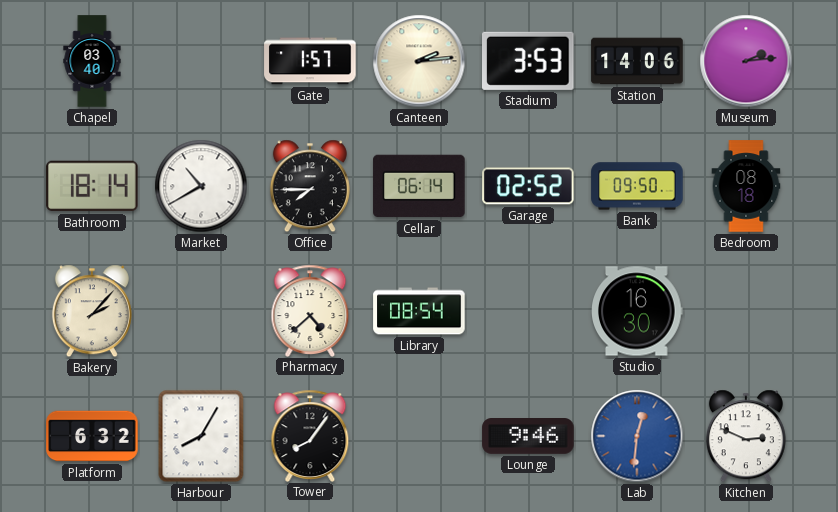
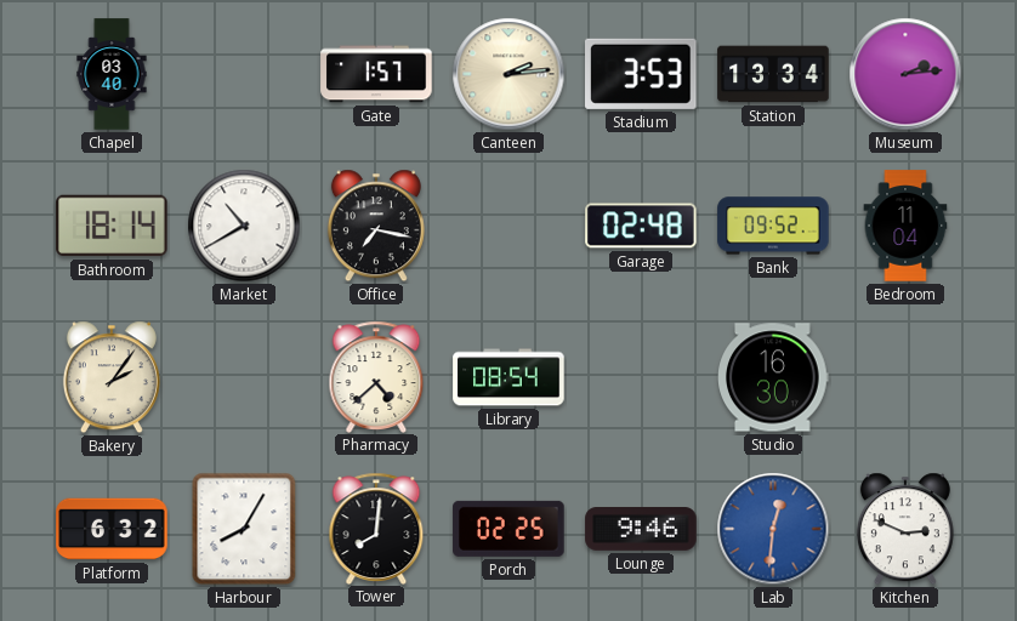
Station: 14:06 -> 13:34 (773, 74)
Office: 7:45 -> 7:17 (376, 226)
Cellar: 06:14 -> none (419, 186)
Garage: 02:52 -> 02:48 (641, 226)
Bank: 09:50 -> 09:52 (773, 226)
Bedroom: 08:18 -> 11:04 (905, 226)
Bakery: 2:07 -> 2:06 (112, 377)
Tower: 8:06 -> 8:01 (376, 528)
Porch: none -> 02:25 (508, 529)
